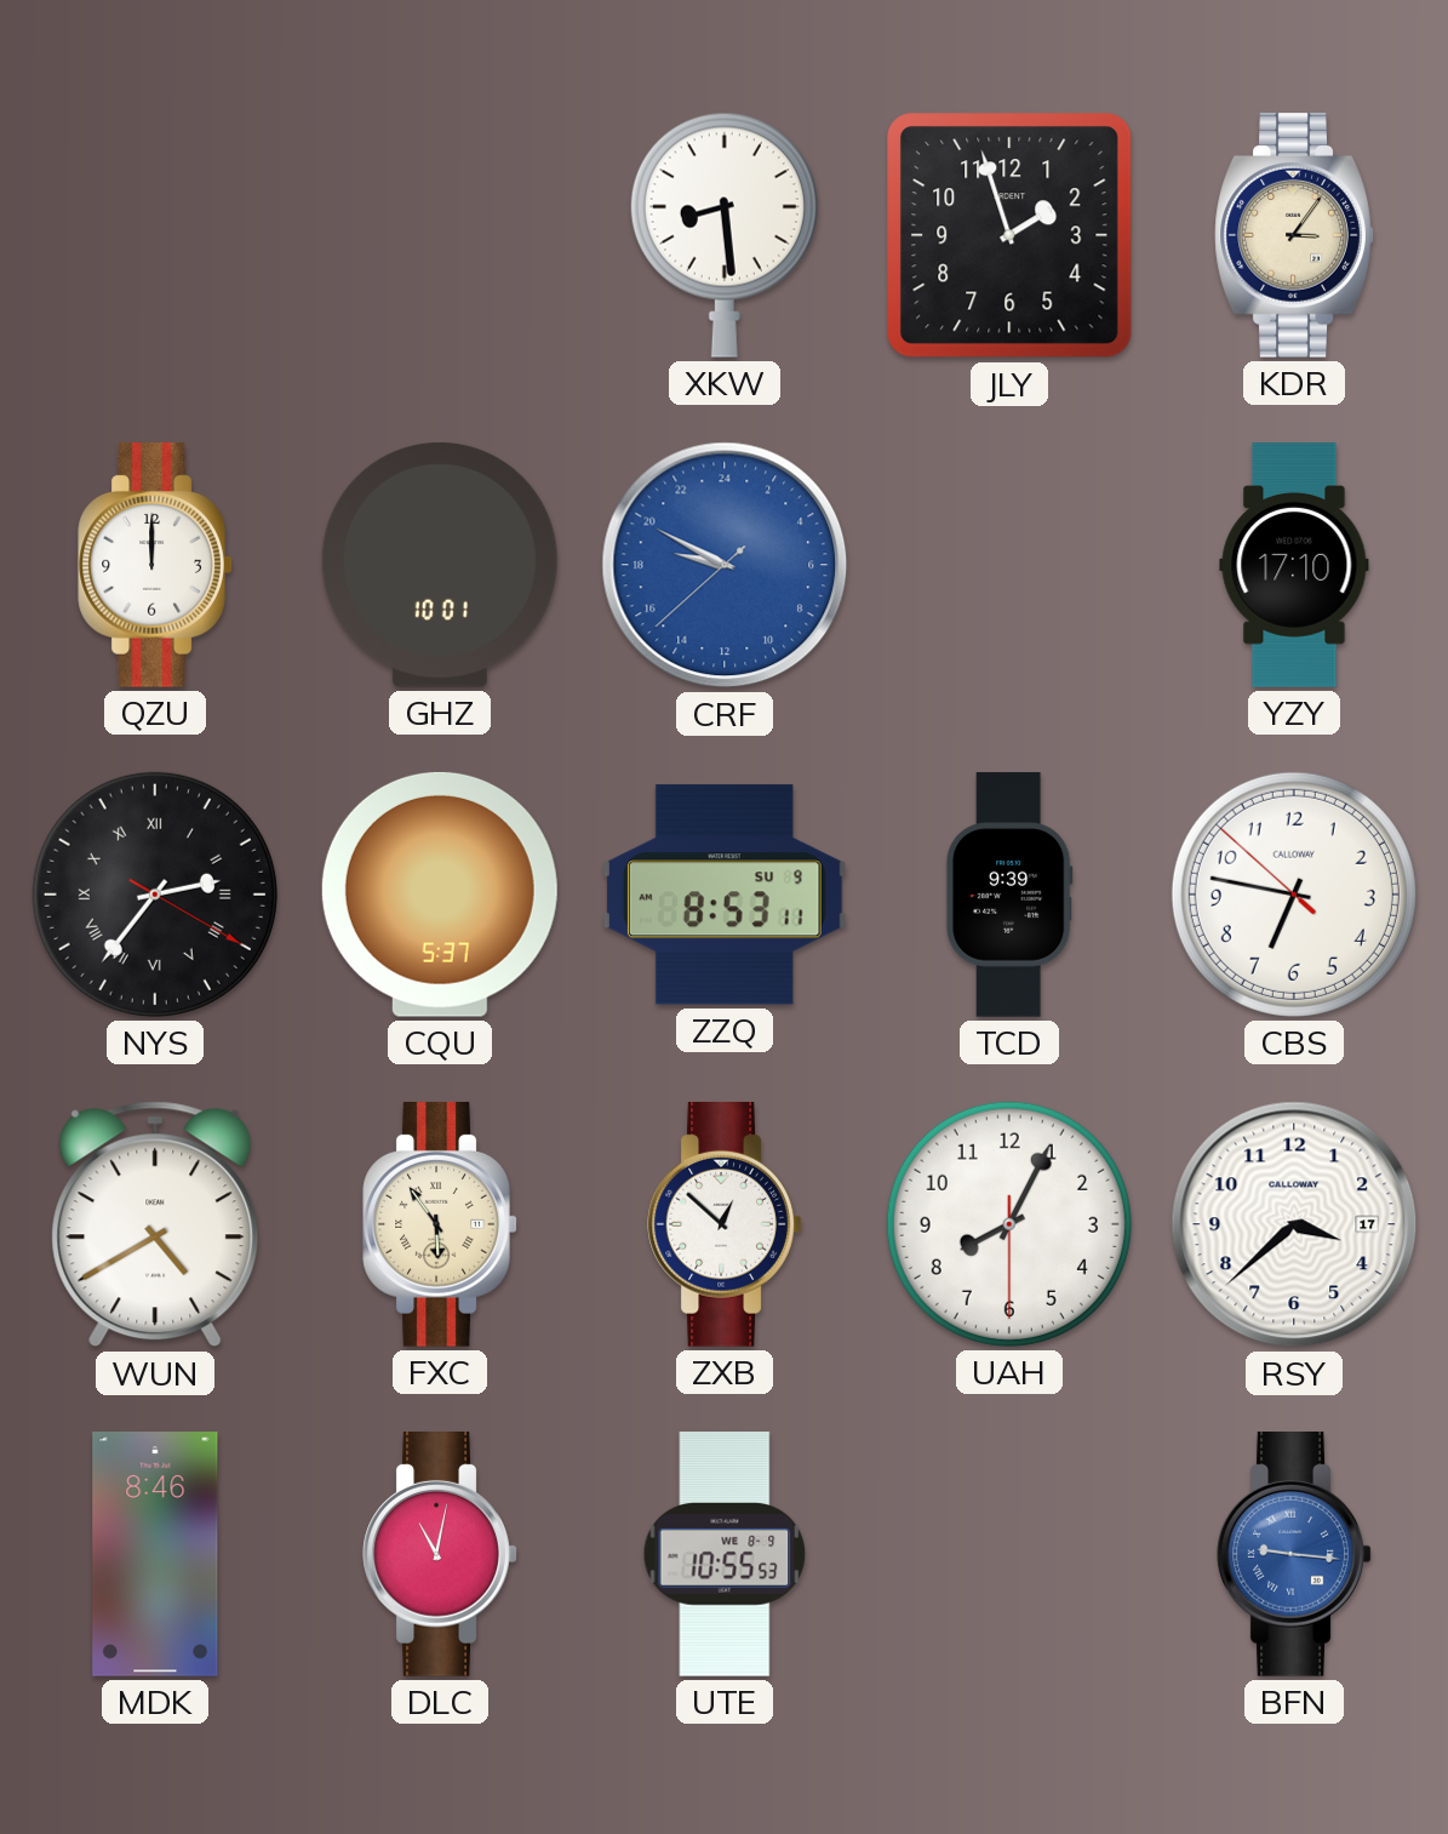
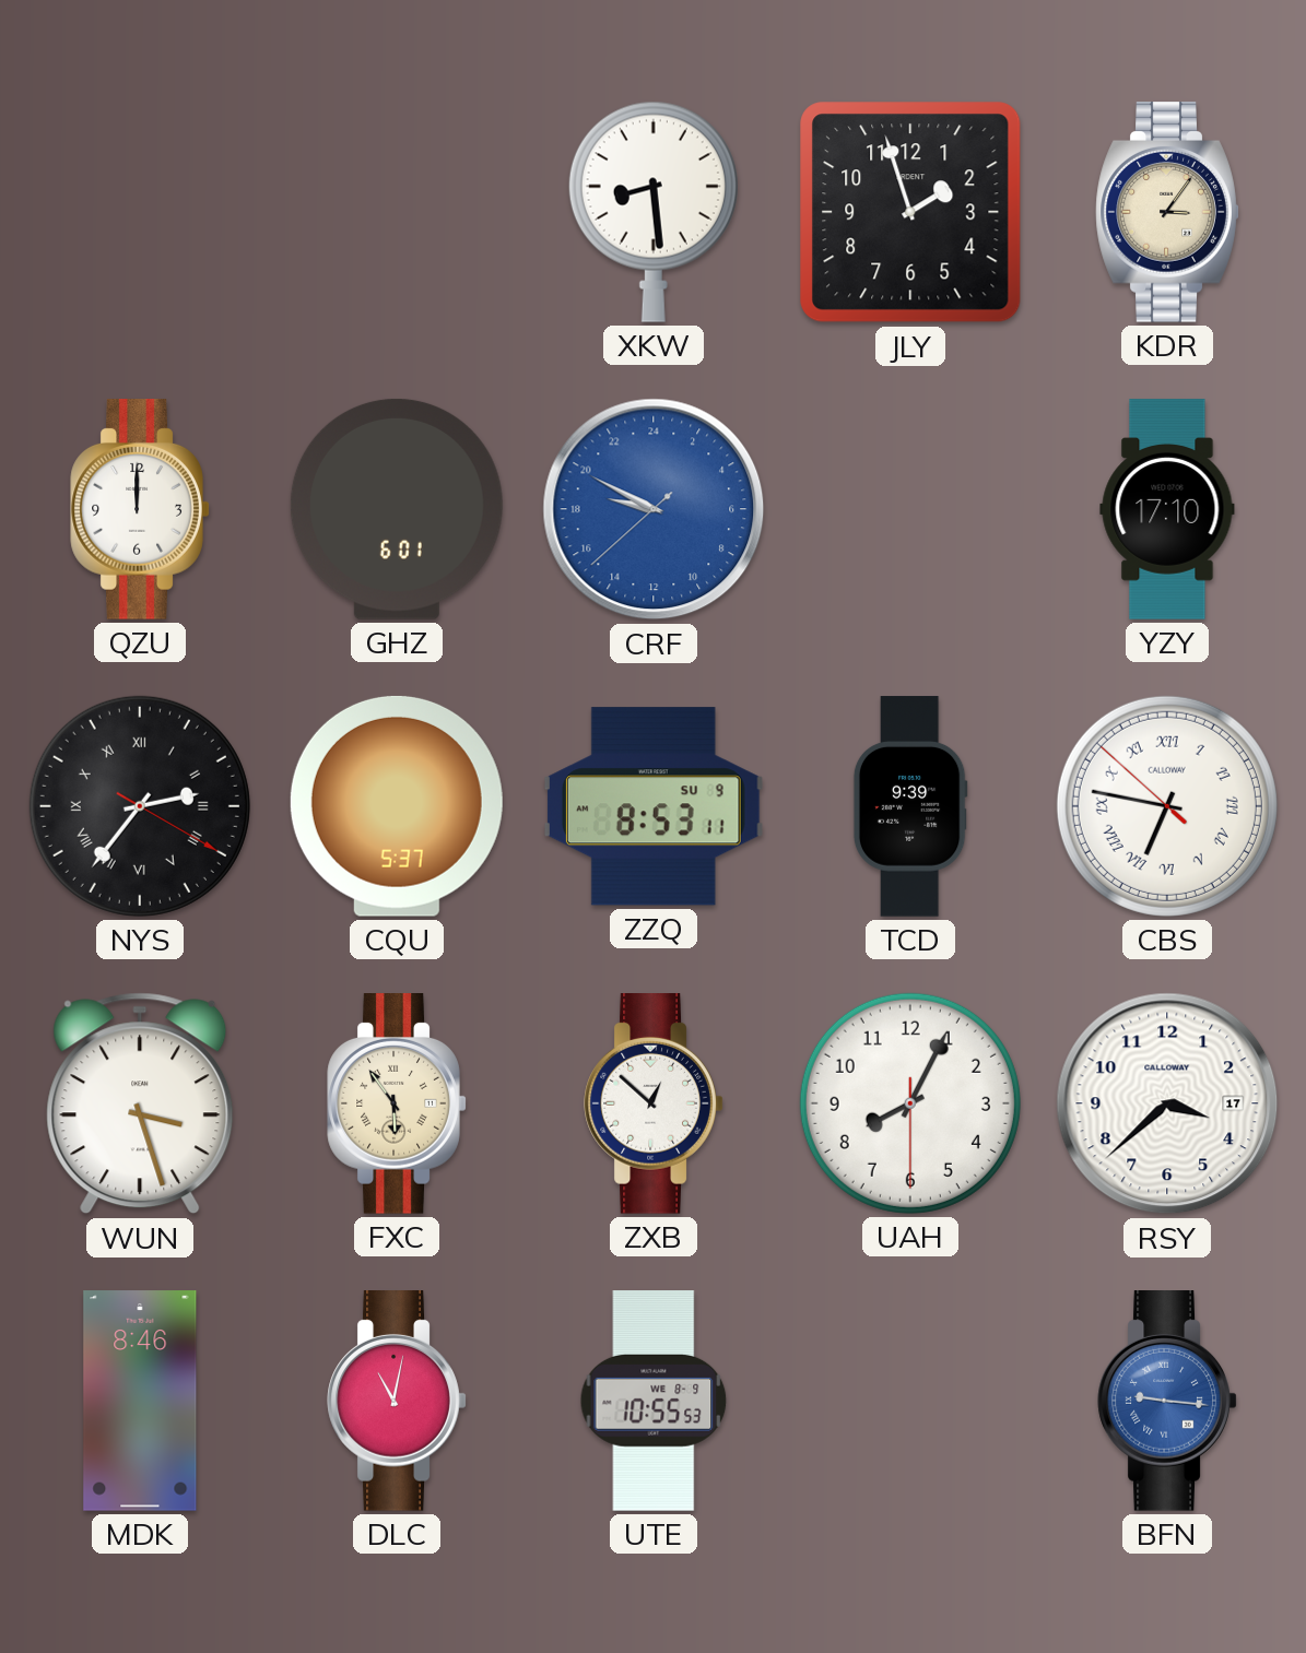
GHZ: 10:01 -> 6:01 (397, 509)
CBS numerals: Arabic -> Roman (1167, 806)
WUN: 4:40 -> 3:27 (140, 1103)
